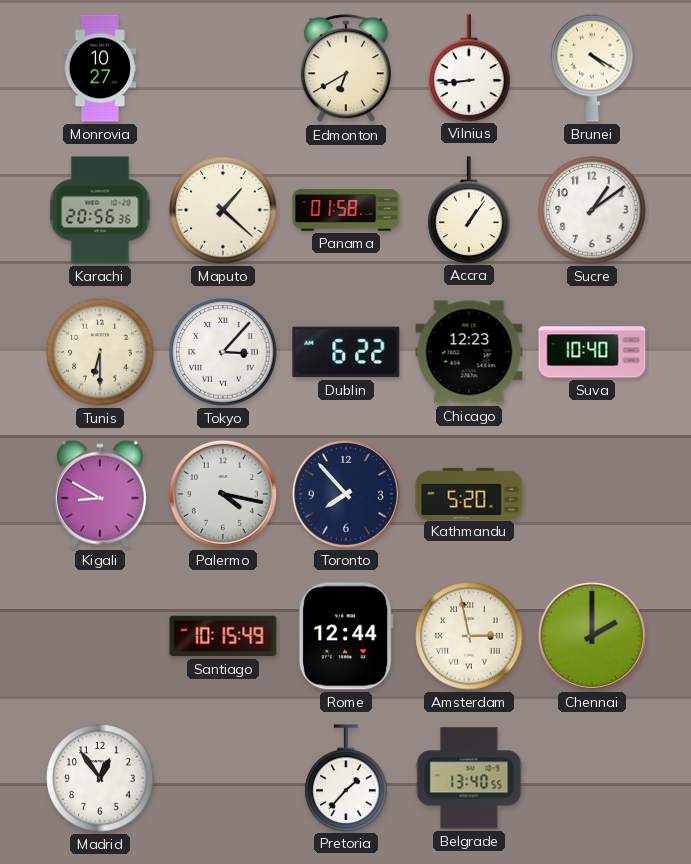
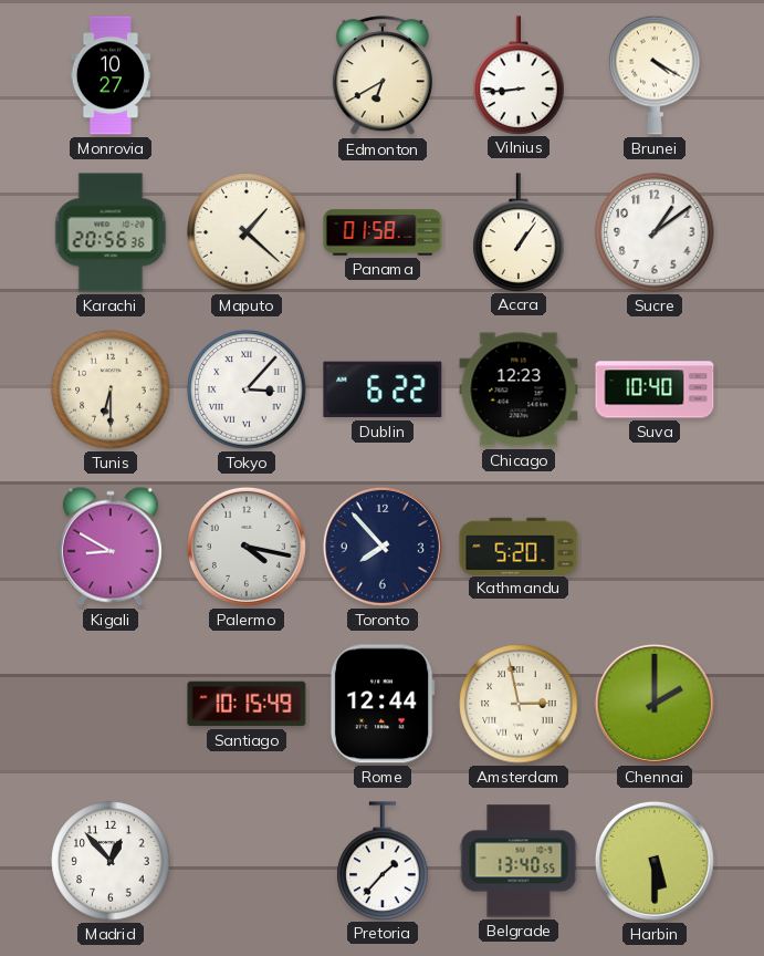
Madrid: 12:54 -> 12:53 (111, 861)
Harbin: none -> 5:30 (655, 861)
